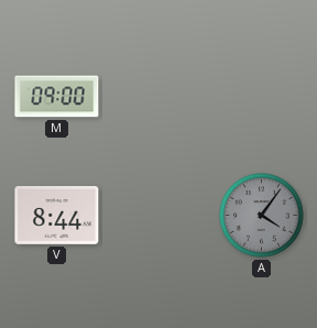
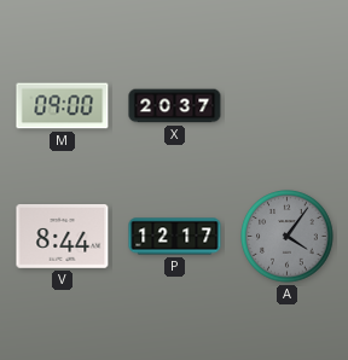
X: none -> 20:37 (175, 106)
P: none -> 12:17 (175, 237)
